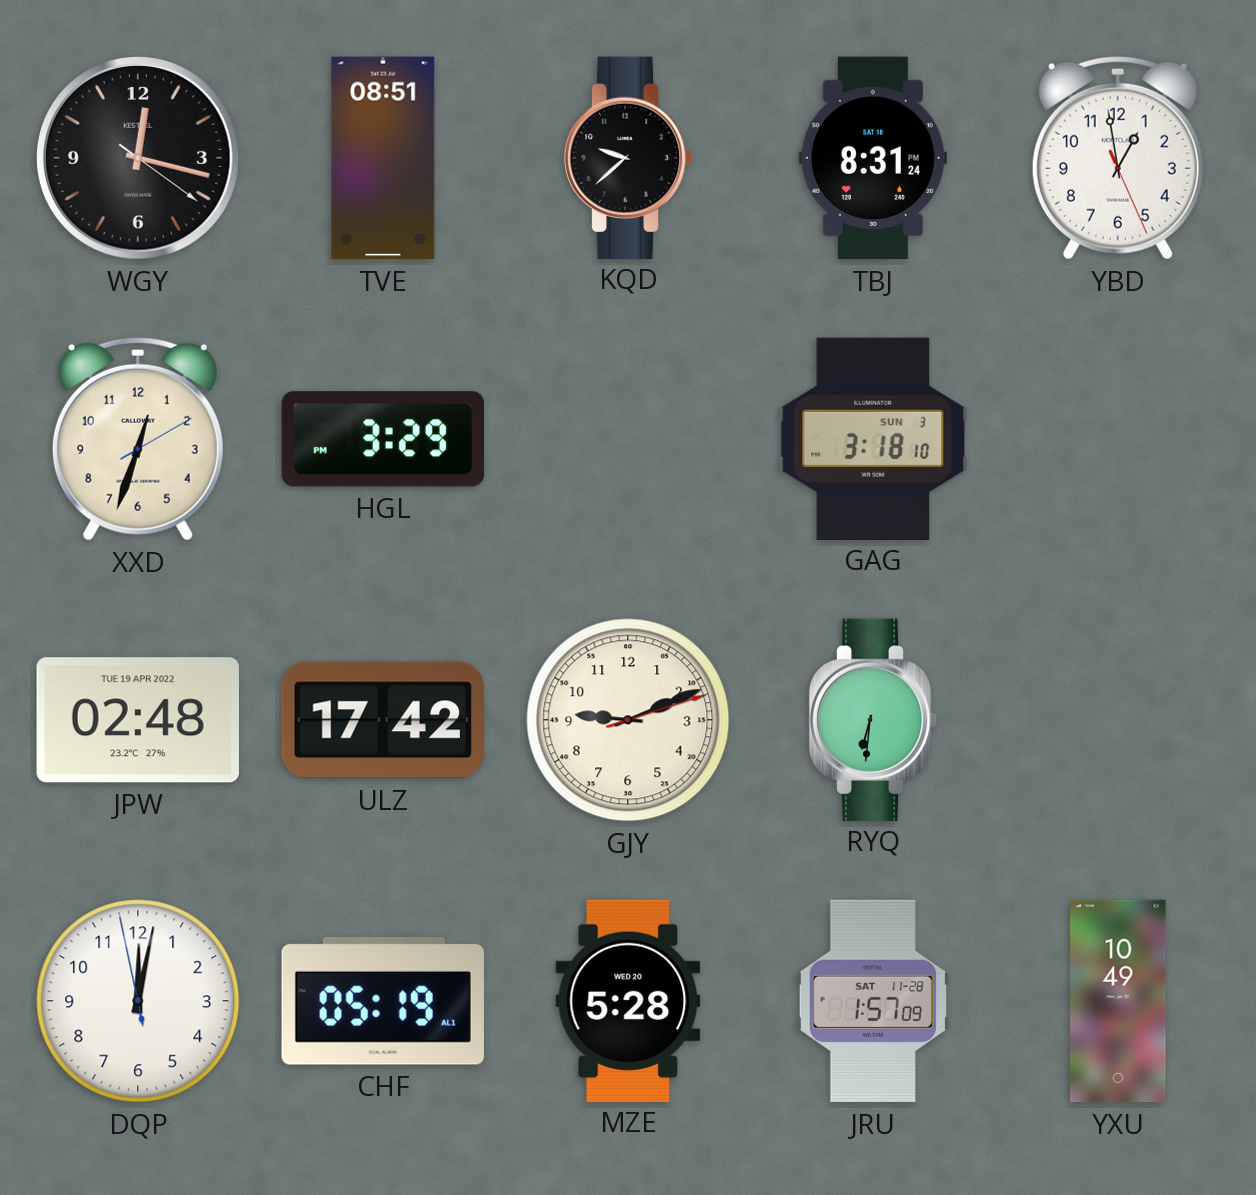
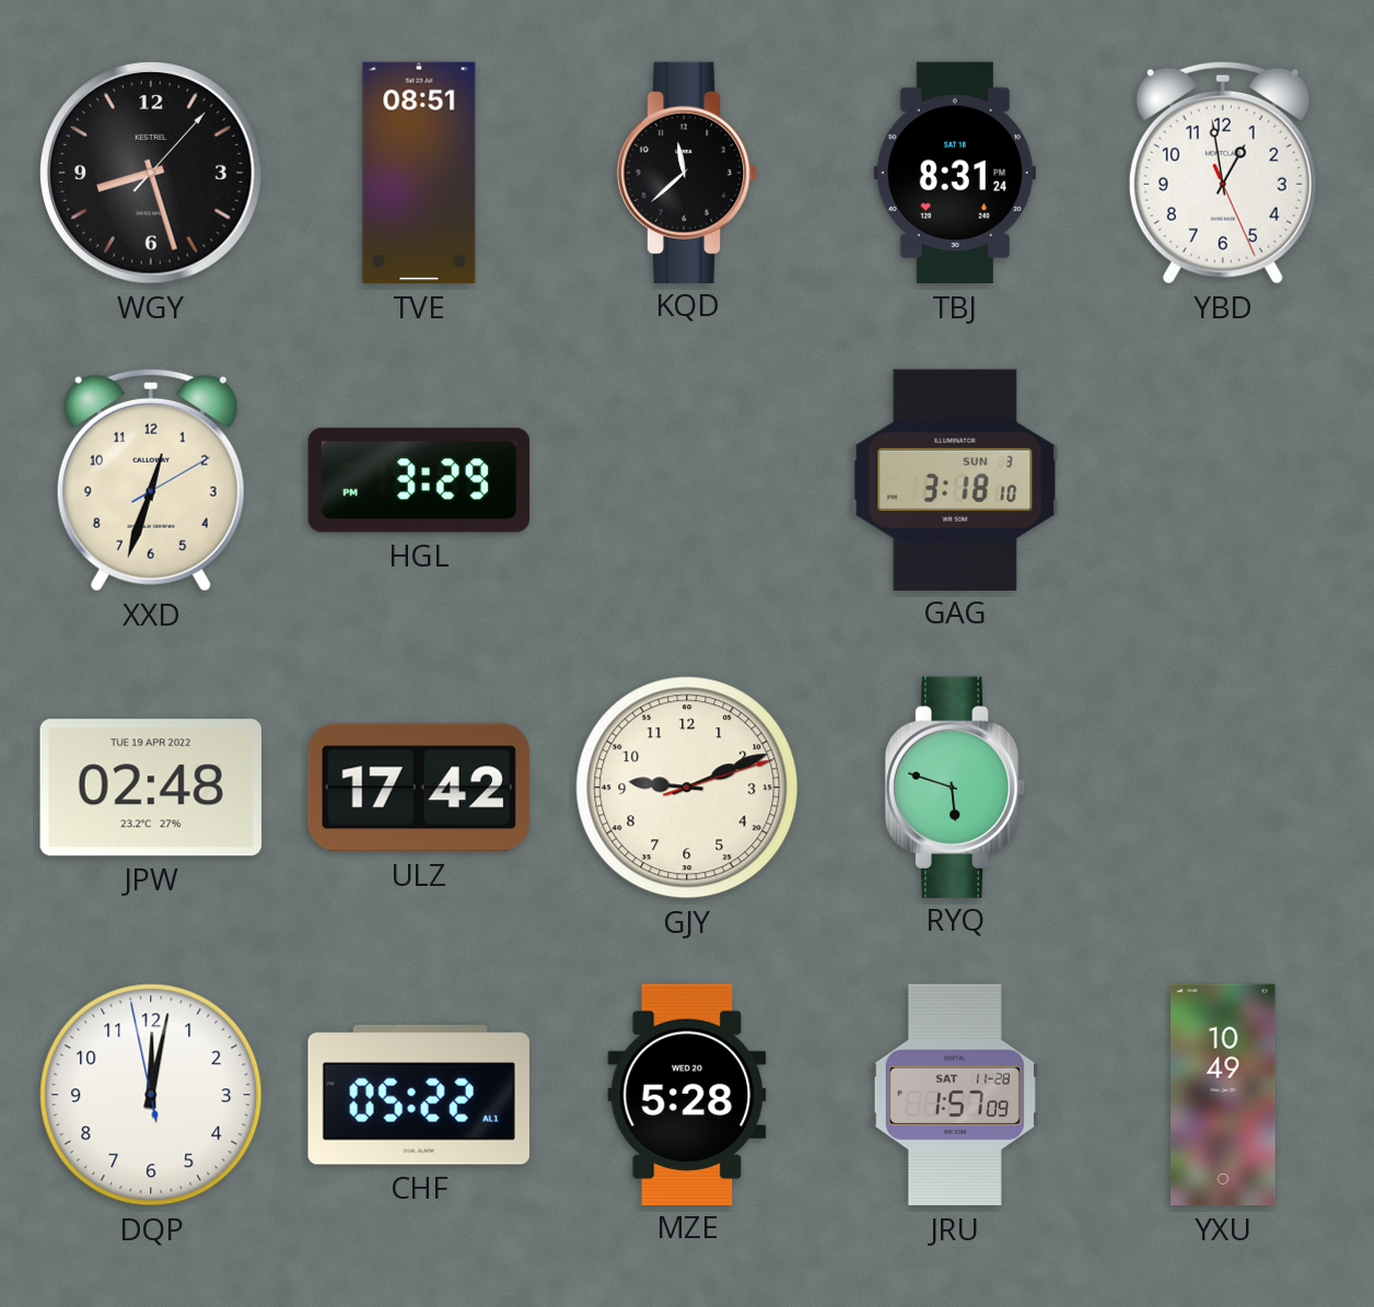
WGY: 12:17 -> 8:27 (152, 174)
KQD: 9:38 -> 11:38 (687, 172)
RYQ: 6:31 -> 5:48 (955, 786)
CHF: 05:19 -> 05:22 (419, 1095)
